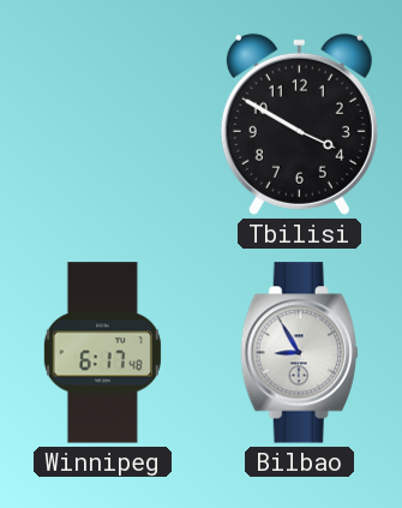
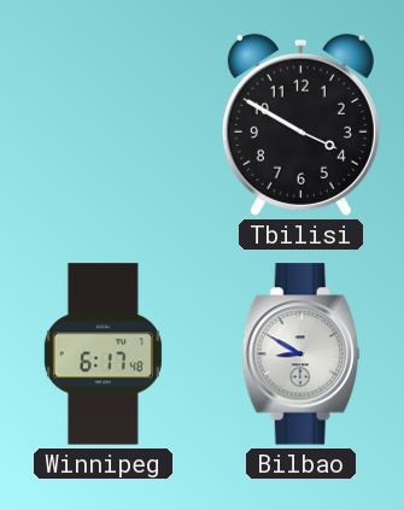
Bilbao: 8:55 -> 8:50 (300, 354)
